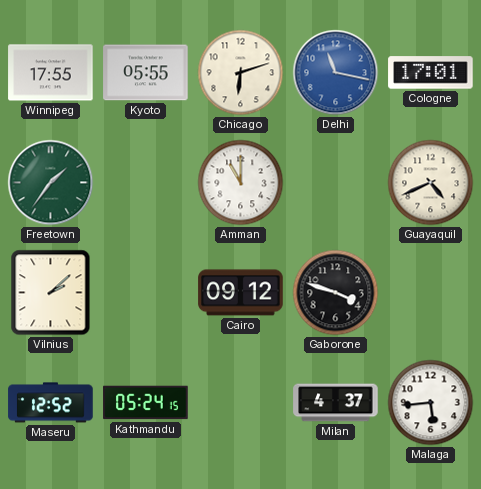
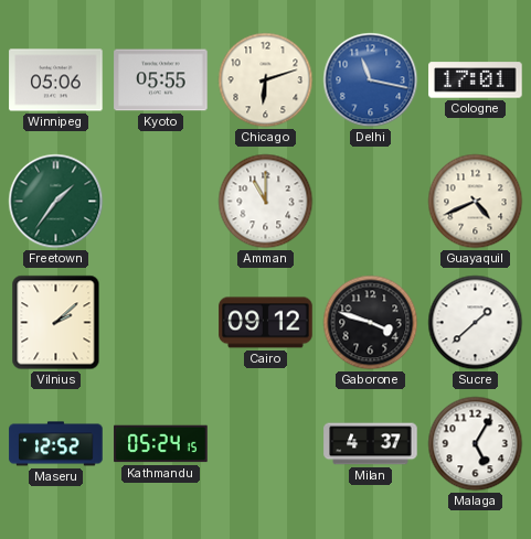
Winnipeg: 17:55 -> 05:06 (56, 80)
Sucre: none -> 1:38 (476, 323)
Malaga: 5:44 -> 5:05 (476, 444)
